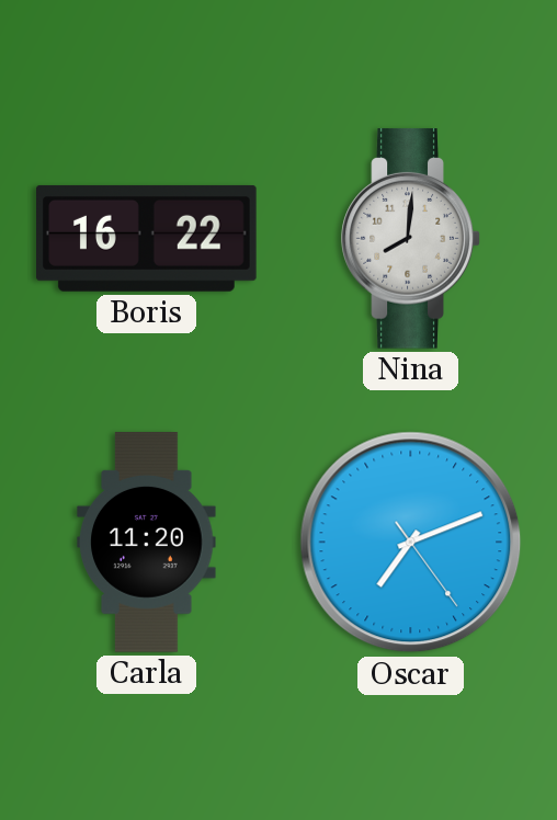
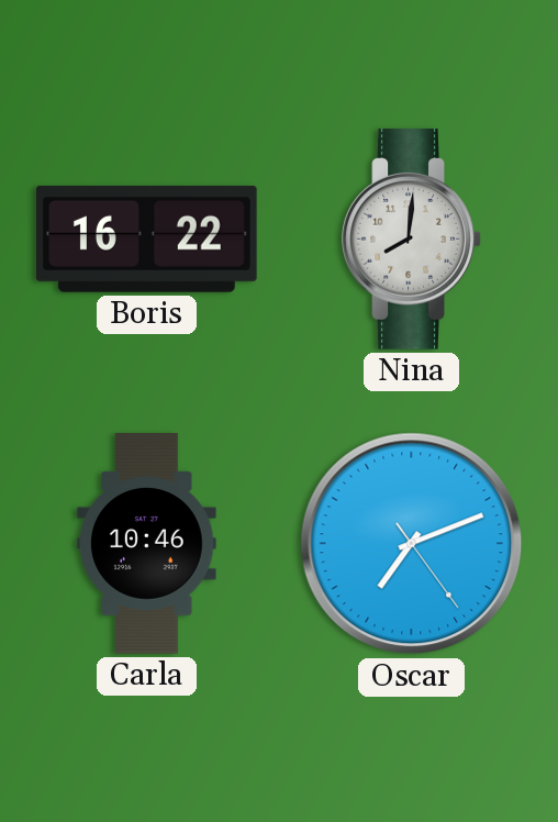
Carla: 11:20 -> 10:46 (147, 544)
